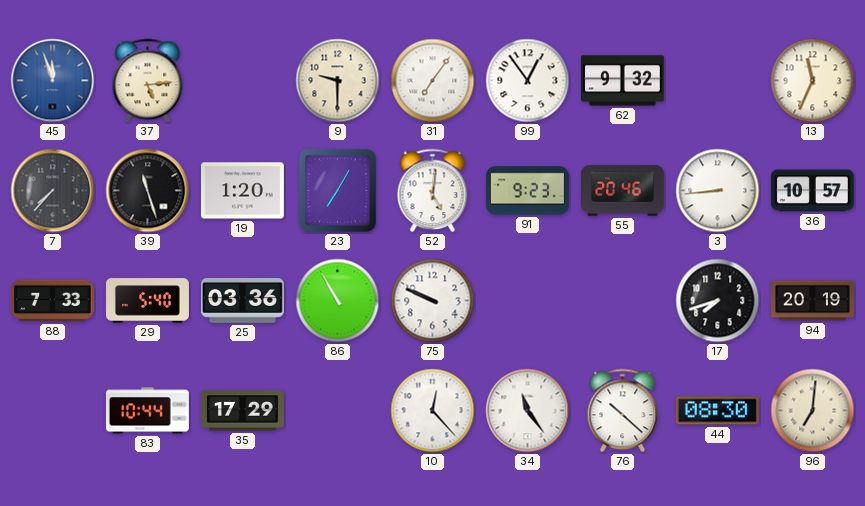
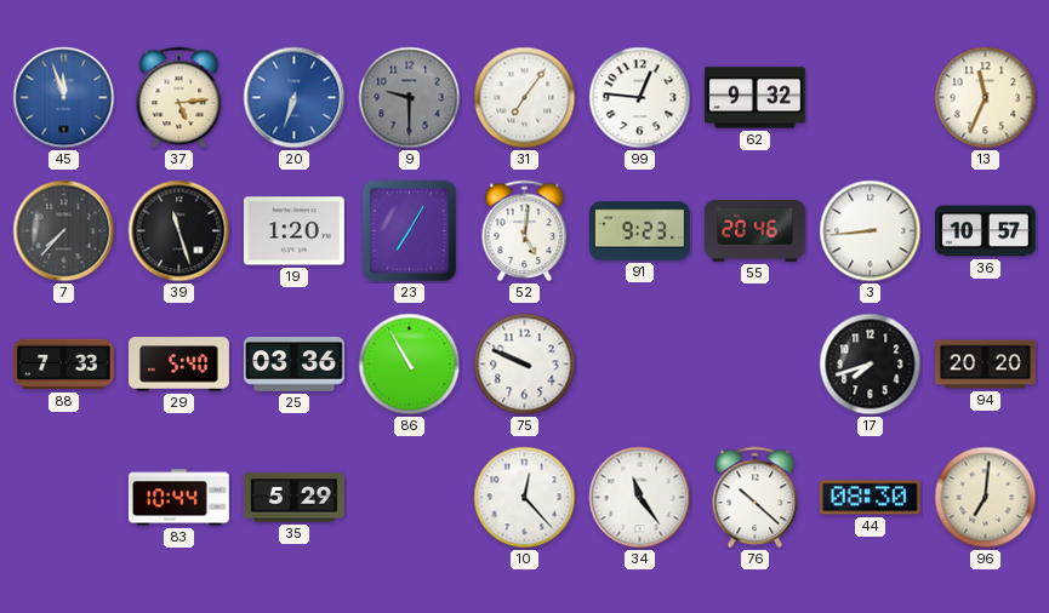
20: none -> 6:33 (295, 98)
9 dial: cream -> grey (410, 98)
99: 12:54 -> 12:46 (640, 98)
94: 20:19 -> 20:20 (986, 365)
35: 17:29 -> 5:29 (293, 498)
